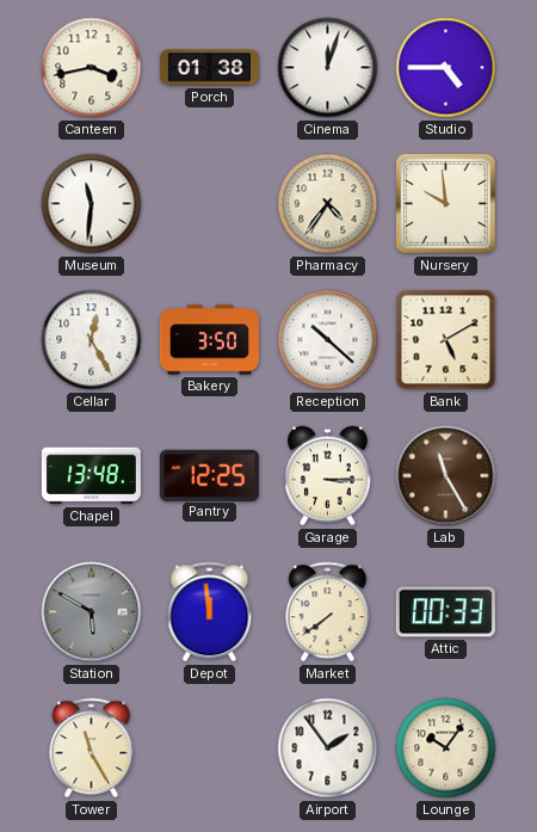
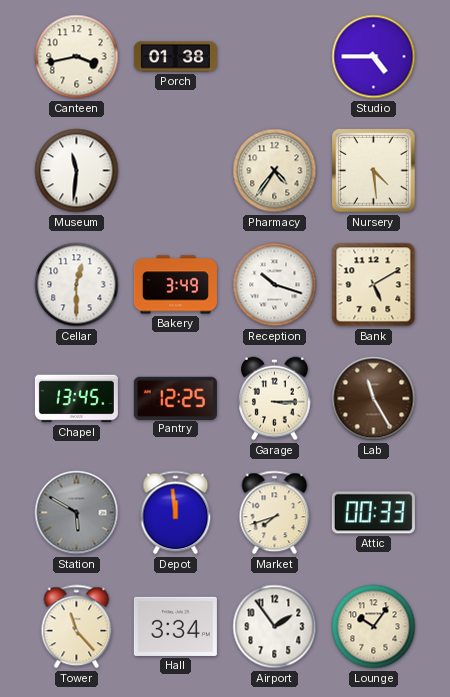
Cinema: 12:03 -> none (328, 68)
Nursery: 9:59 -> 4:29 (374, 171)
Cellar: 12:25 -> 12:30 (77, 285)
Bakery: 3:50 -> 3:49 (175, 285)
Reception: 10:22 -> 10:18 (275, 285)
Chapel: 13:48 -> 13:45 (76, 399)
Market: 7:39 -> 7:42 (275, 513)
Tower: 11:25 -> 11:23 (77, 627)
Hall: none -> 3:34 (175, 626)
